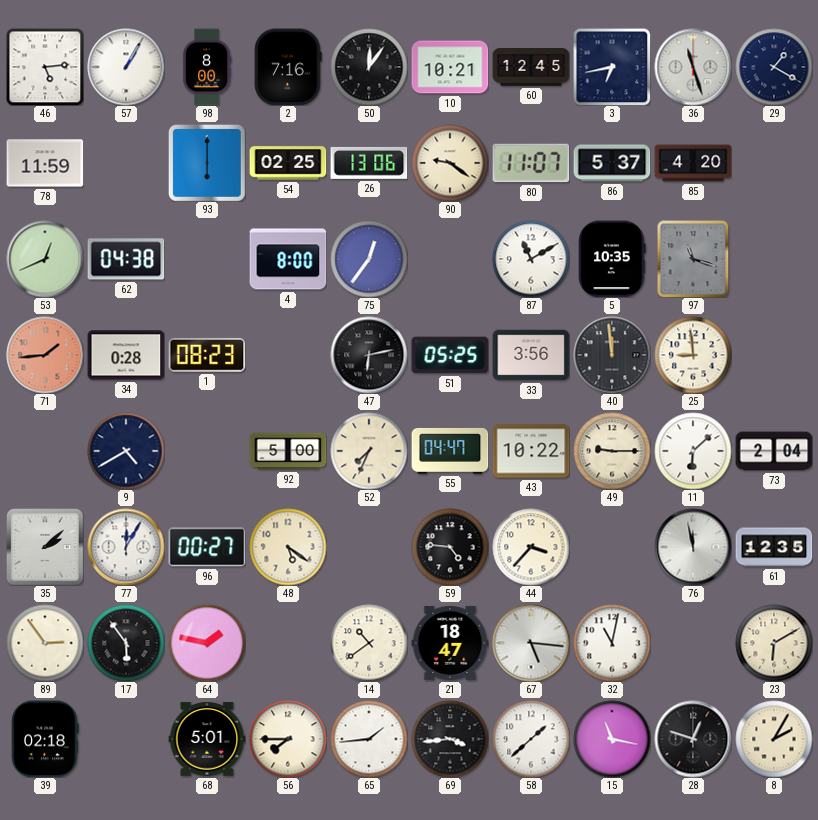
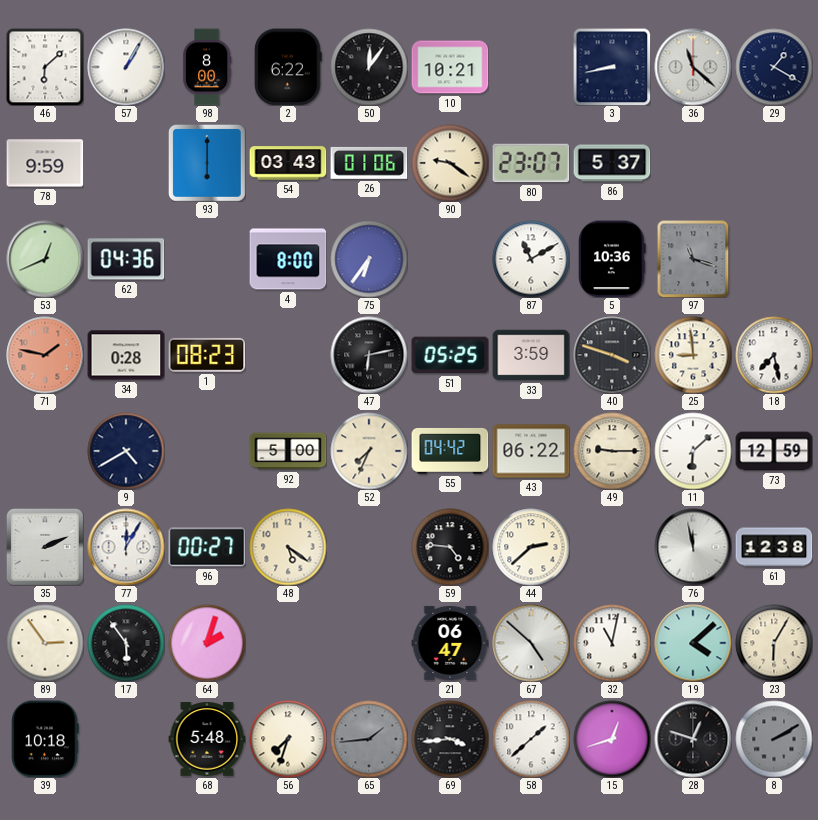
46: 5:14 -> 6:08 (45, 67)
2: 7:16 -> 6:22 (288, 67)
60: 12:45 -> none (531, 67)
3: 6:43 -> 8:43 (612, 67)
36: 11:27 -> 11:22 (693, 67)
78: 11:59 -> 9:59 (45, 163)
54: 02:25 -> 03:43 (288, 163)
26: 13:06 -> 01:06 (369, 163)
80: 11:07 -> 23:07 (531, 163)
85: 4:20 -> none (693, 163)
62: 04:38 -> 04:36 (126, 259)
75: 12:36 -> 6:36 (369, 259)
5: 10:35 -> 10:36 (612, 259)
71: 1:44 -> 1:47 (45, 355)
33: 3:56 -> 3:59 (531, 355)
40: 11:59 -> 3:48 (612, 355)
18: none -> 7:28 (774, 355)
55: 04:47 -> 04:42 (450, 451)
43: 10:22 -> 06:22 (531, 451)
73: 2:04 -> 12:59 (774, 451)
35: 2:08 -> 2:11 (45, 547)
44: 3:37 -> 2:38 (531, 547)
61: 12:35 -> 12:38 (774, 547)
64: 1:47 -> 2:03 (207, 643)
14: 10:39 -> none (369, 643)
21: 18:47 -> 06:47 (450, 643)
67: 5:16 -> 4:52 (531, 643)
19: none -> 4:08 (693, 643)
23: 6:10 -> 6:05 (774, 643)
39: 02:18 -> 10:18 (45, 739)
68: 5:01 -> 5:48 (207, 739)
56: 7:45 -> 7:33 (288, 739)
65 dial: white -> grey (369, 739)
15: 11:17 -> 12:42 (612, 739)
8: 2:05 -> 2:10 (774, 739)
8 dial: cream -> grey (774, 739)
